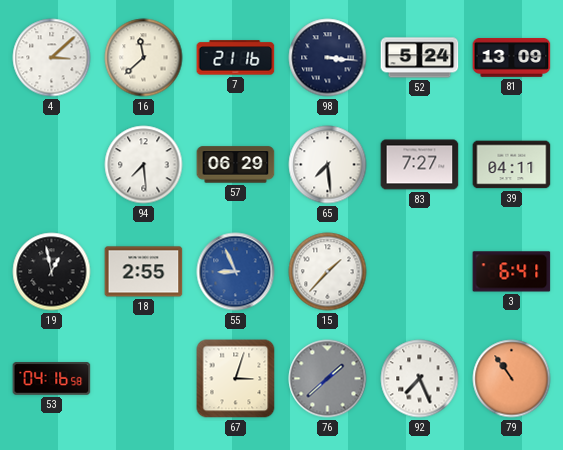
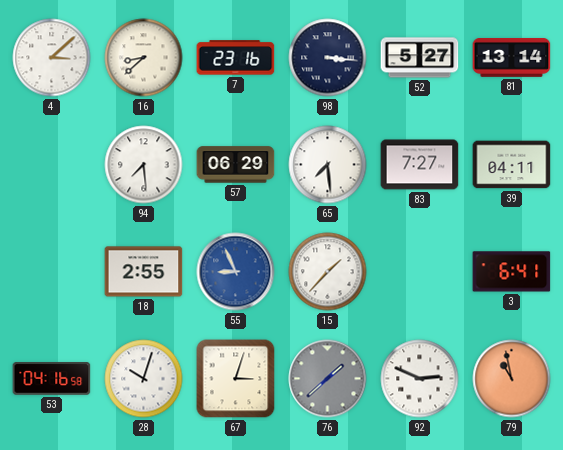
16: 11:38 -> 8:38 (144, 58)
7: 21:16 -> 23:16 (236, 58)
52: 5:24 -> 5:27 (420, 58)
81: 13:09 -> 13:14 (512, 58)
19: 12:58 -> none (52, 272)
28: none -> 10:03 (144, 379)
92: 7:26 -> 2:49 (420, 379)
79: 10:54 -> 10:58 (512, 379)
